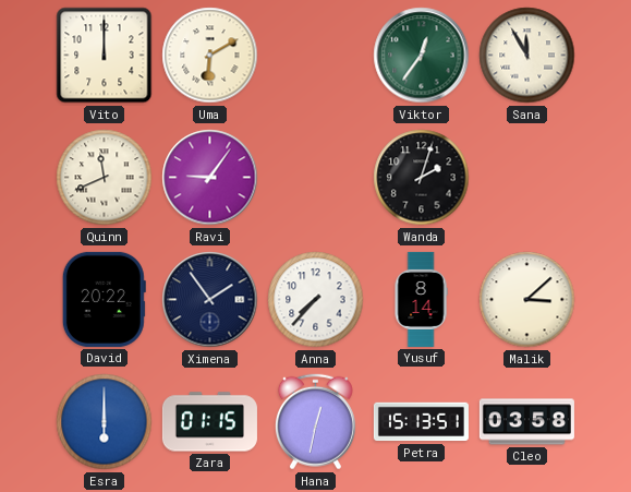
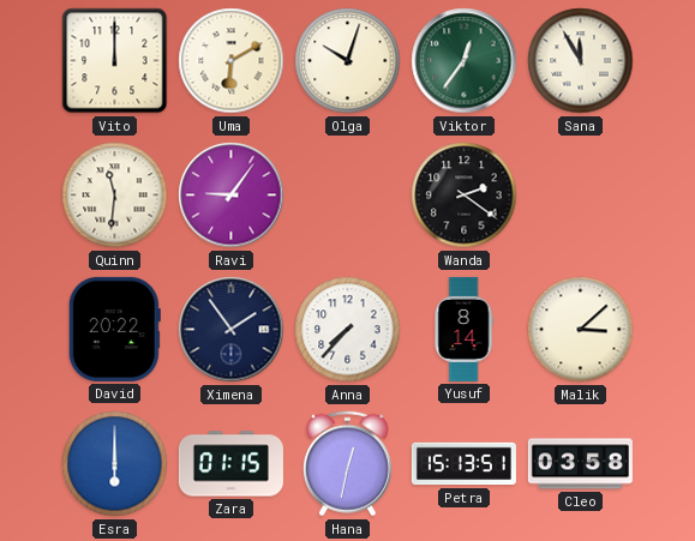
Olga: none -> 10:03 (348, 61)
Quinn: 11:41 -> 11:31 (115, 196)
Wanda: 2:03 -> 2:21 (465, 196)
